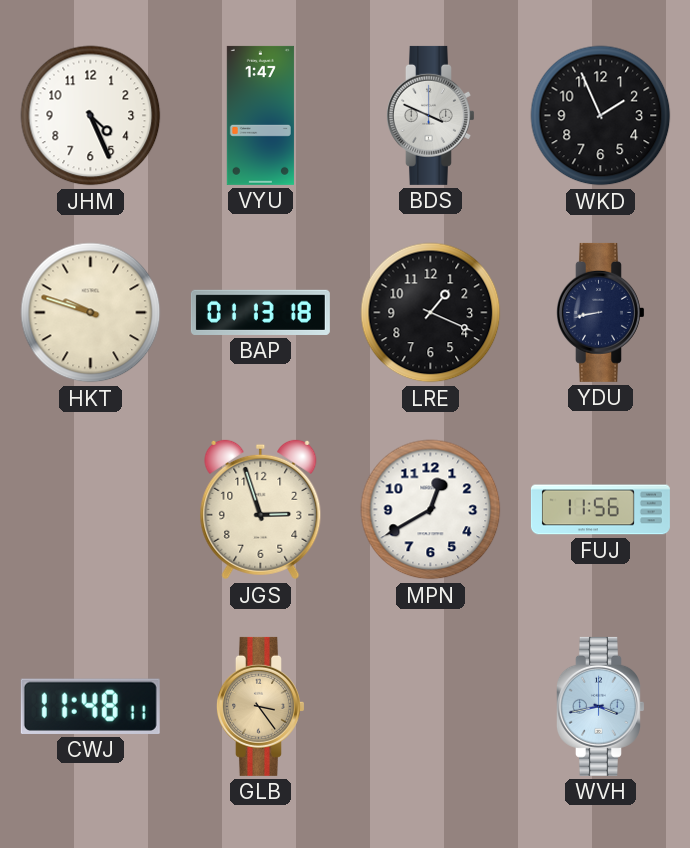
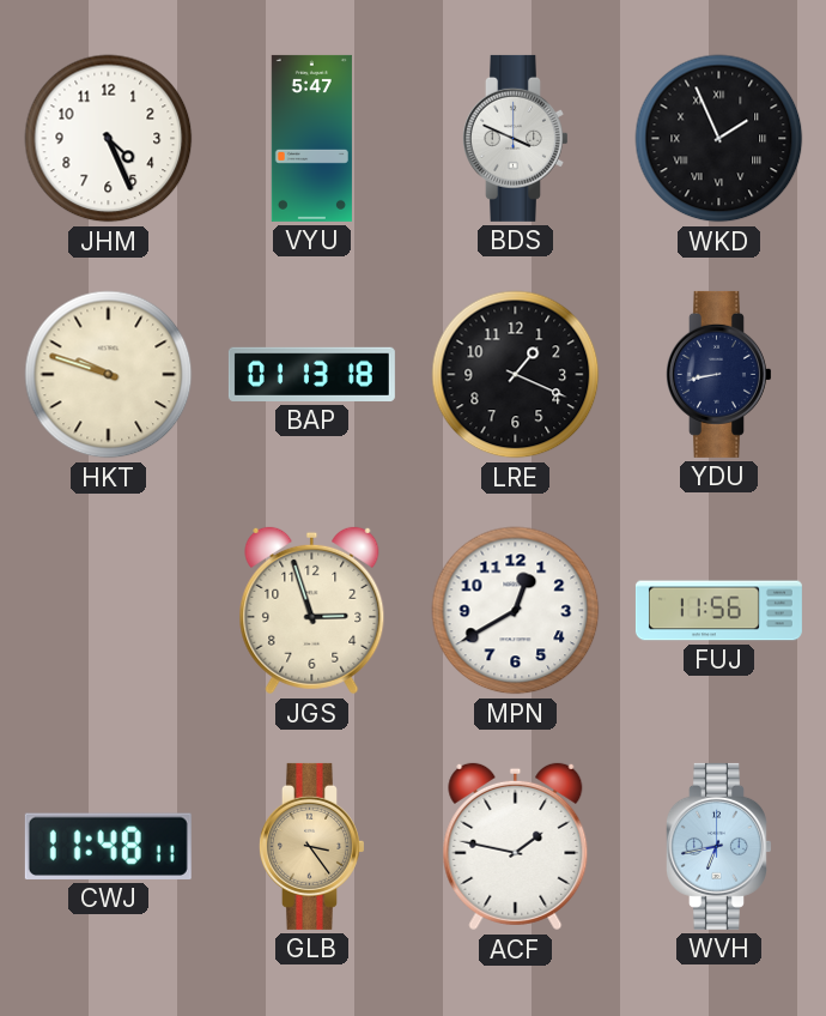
VYU: 1:47 -> 5:47 (311, 138)
WKD numerals: Arabic -> Roman (719, 139)
ACF: none -> 1:47 (516, 847)
WVH: 3:43 -> 6:43 (719, 846)
